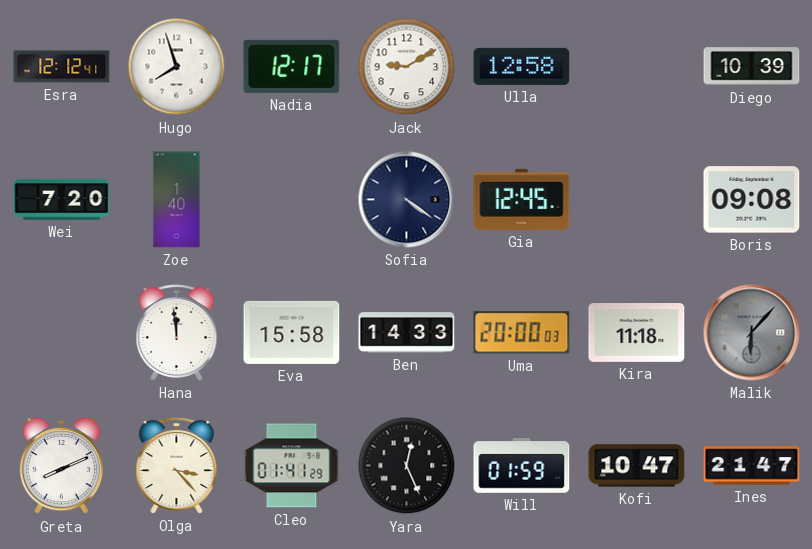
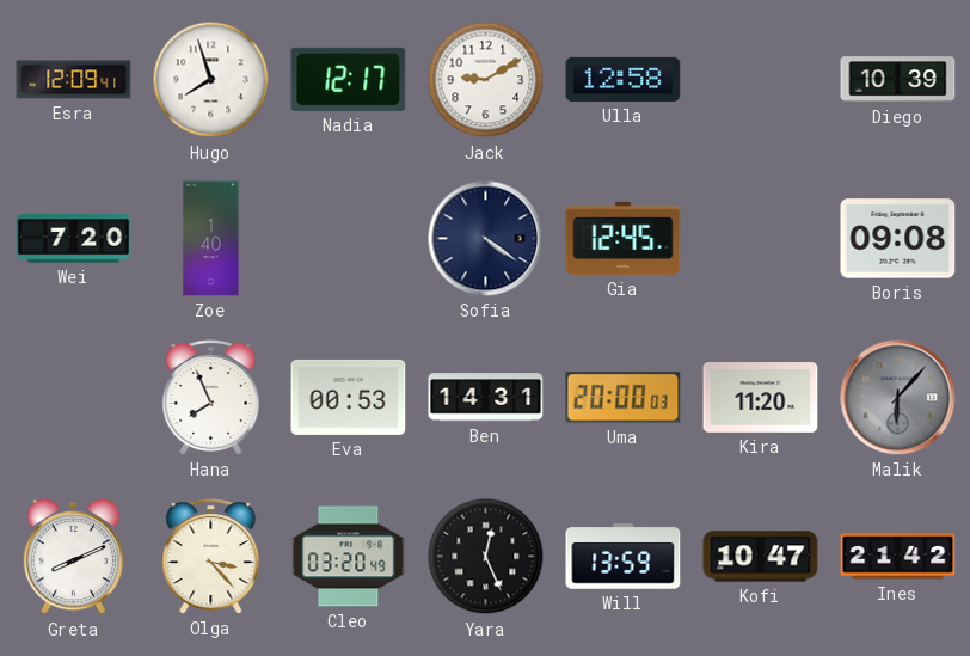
Esra: 12:12 -> 12:09 (74, 80)
Hana: 11:59 -> 7:56 (211, 398)
Eva: 15:58 -> 00:53 (349, 397)
Ben: 14:33 -> 14:31 (486, 398)
Kira: 11:18 -> 11:20 (761, 398)
Cleo: 01:41 -> 03:20 (349, 557)
Will: 01:59 -> 13:59 (624, 557)
Ines: 21:47 -> 21:42 (898, 557)
